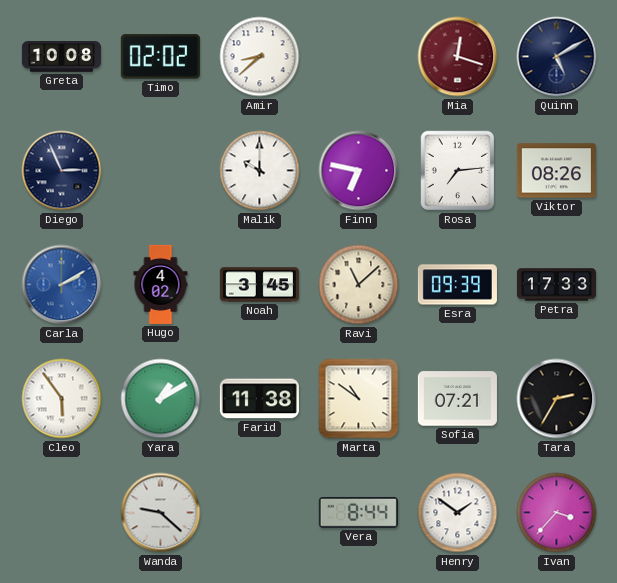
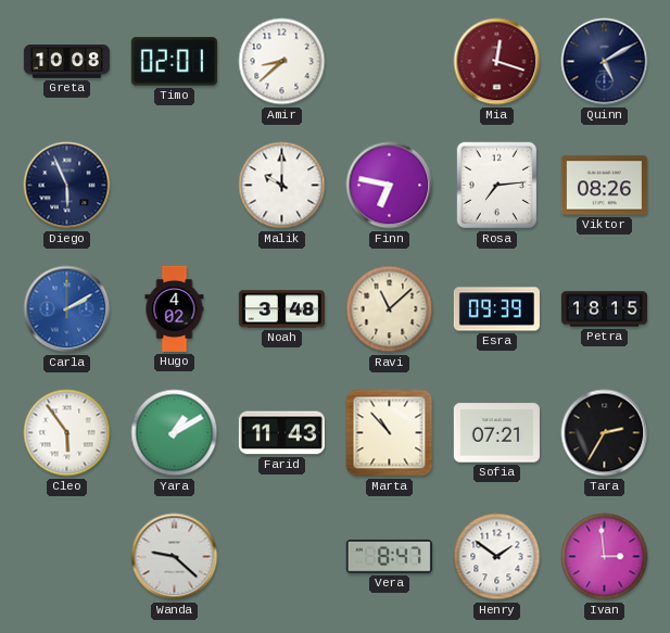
Timo: 02:02 -> 02:01 (174, 62)
Diego: 2:56 -> 5:56 (67, 186)
Noah: 3:45 -> 3:48 (281, 309)
Petra: 17:33 -> 18:15 (604, 309)
Farid: 11:38 -> 11:43 (281, 433)
Marta: 10:51 -> 10:53 (390, 433)
Vera: 8:44 -> 8:47 (389, 556)
Ivan: 3:37 -> 2:59 (605, 557)
